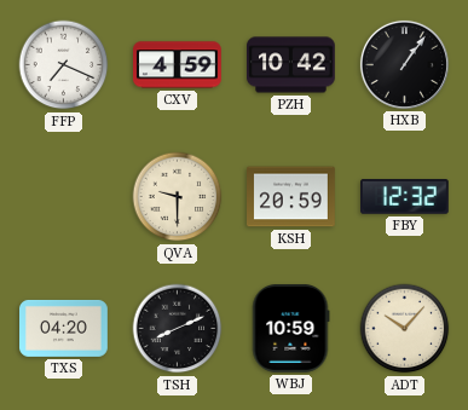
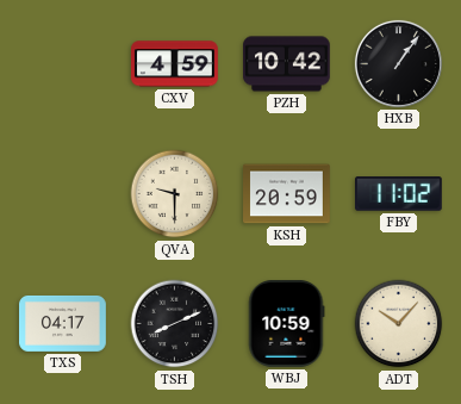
FFP: 7:19 -> none (64, 65)
FBY: 12:32 -> 11:02 (399, 194)
TXS: 04:20 -> 04:17 (63, 323)
